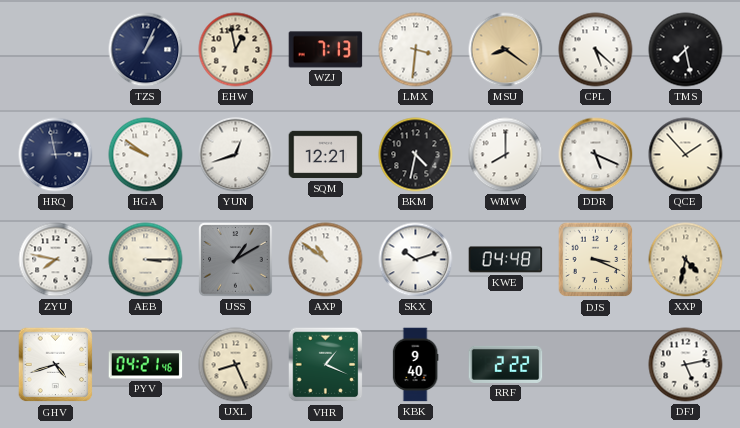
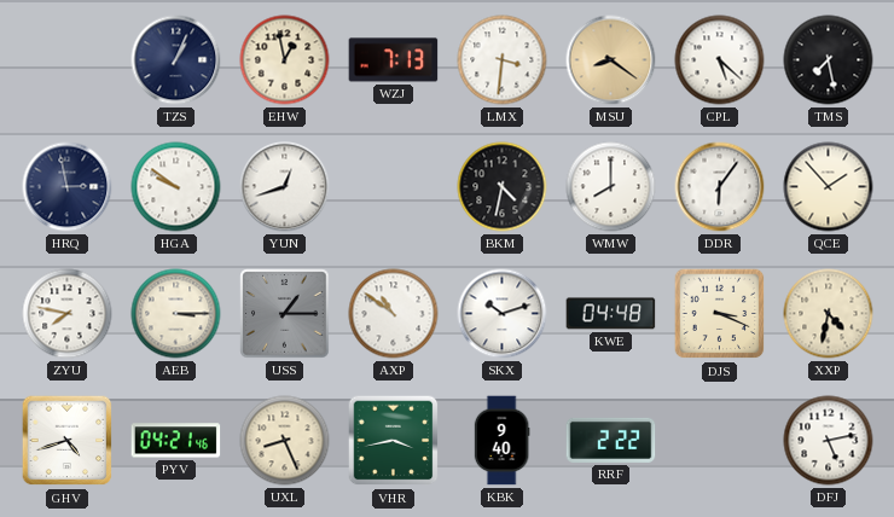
SQM: 12:21 -> none (326, 155)
DDR: 5:19 -> 6:06 (720, 187)
USS: 1:10 -> 1:15 (285, 314)
VHR: 1:19 -> 3:43 (394, 441)
